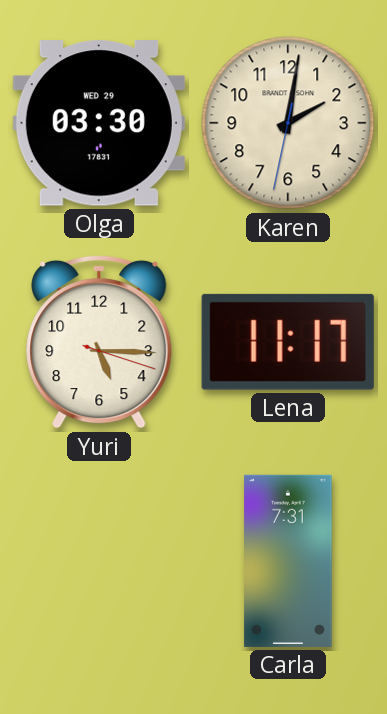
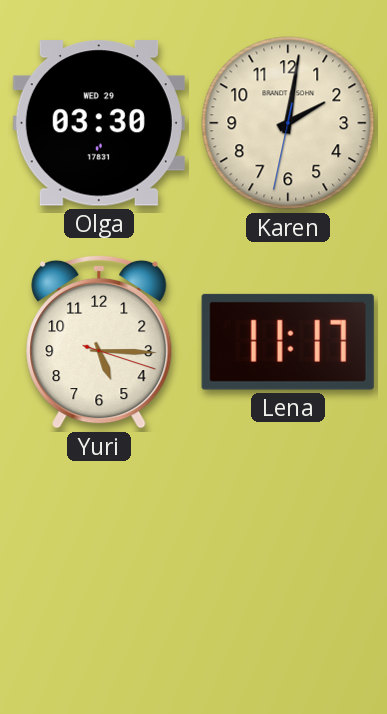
Carla: 7:31 -> none (288, 561)
